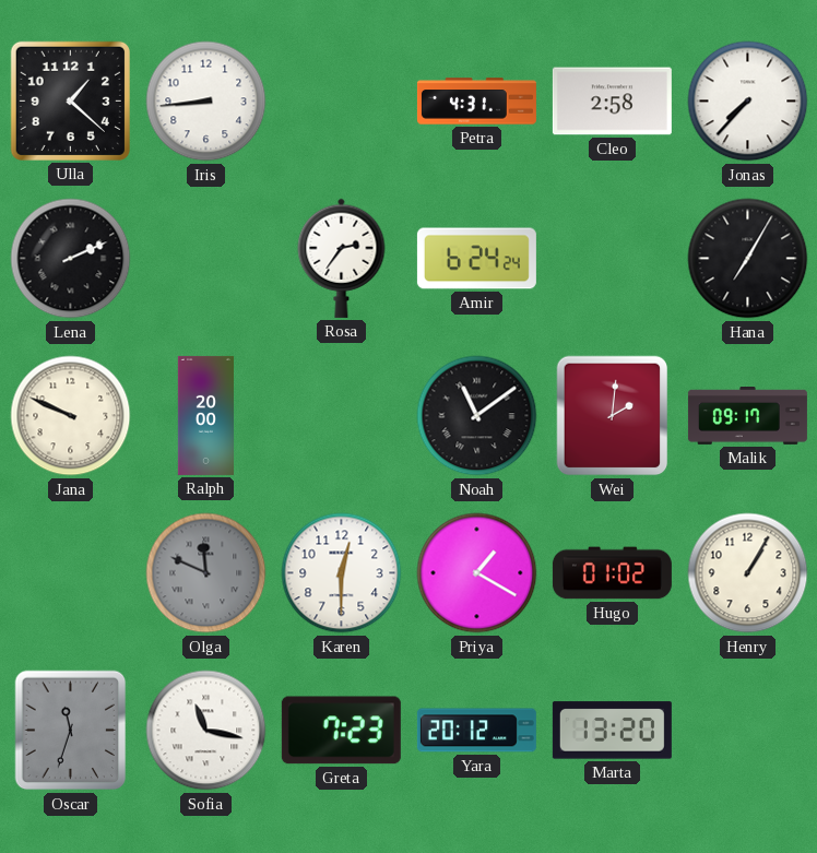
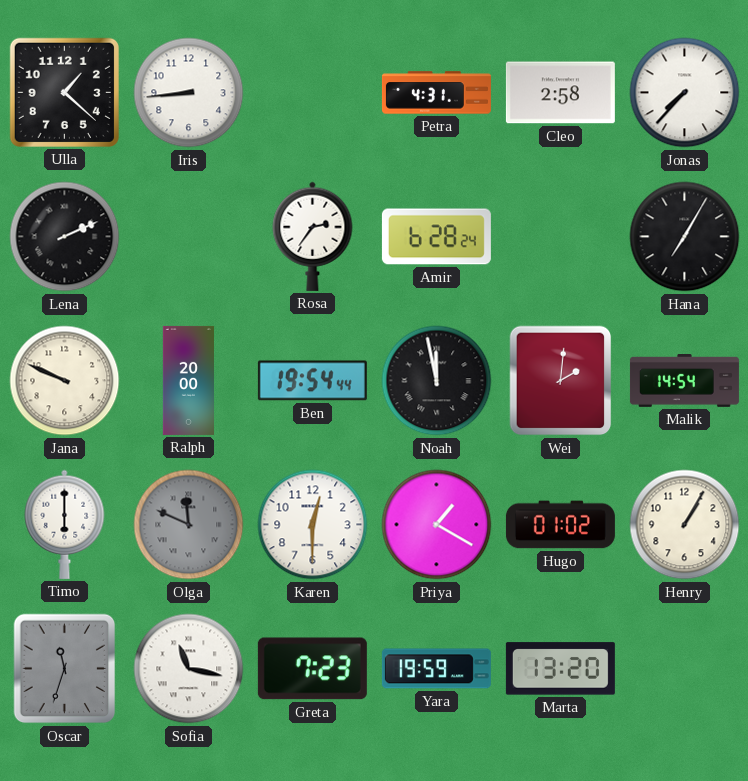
Amir: 6:24 -> 6:28 (436, 237)
Ben: none -> 19:54 (312, 381)
Noah: 11:09 -> 11:58 (437, 381)
Malik: 09:17 -> 14:54 (684, 381)
Timo: none -> 6:00 (65, 524)
Yara: 20:12 -> 19:59 (436, 669)
